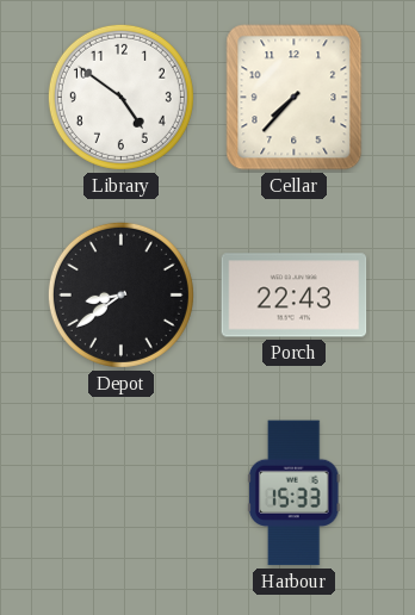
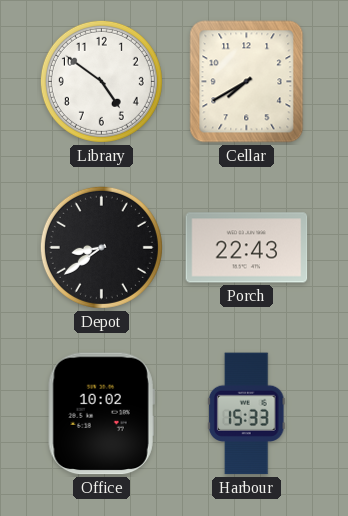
Cellar: 7:37 -> 7:40 (247, 82)
Office: none -> 10:02 (101, 414)
